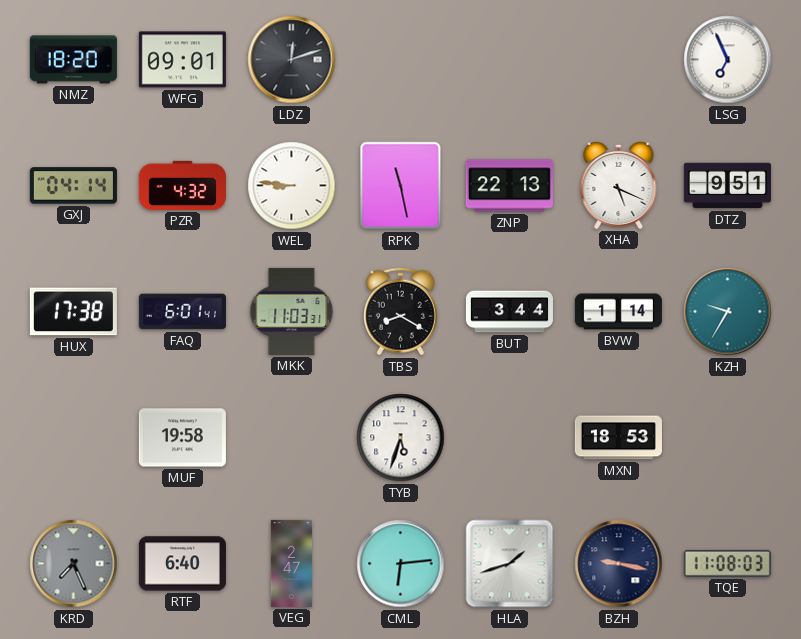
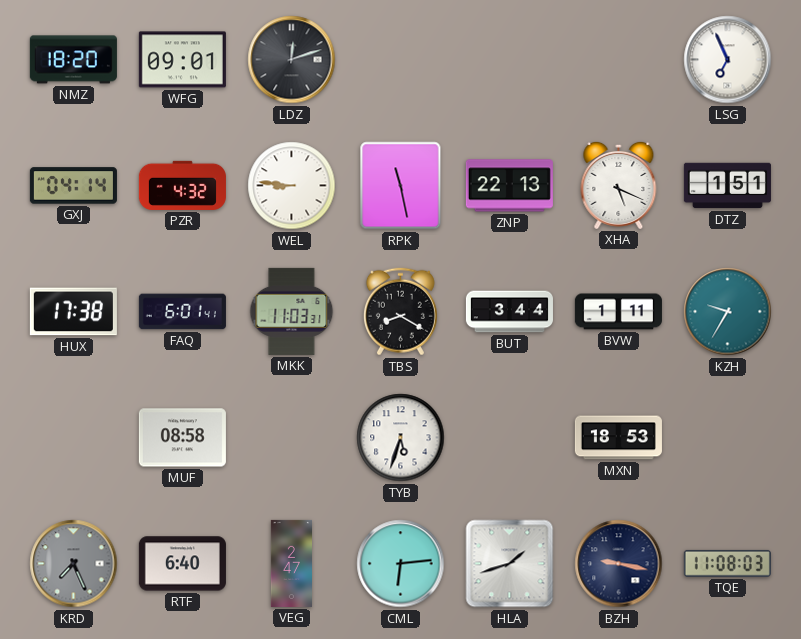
DTZ: 9:51 -> 1:51 (727, 186)
BVW: 1:14 -> 1:11 (618, 312)
MUF: 19:58 -> 08:58 (182, 438)
